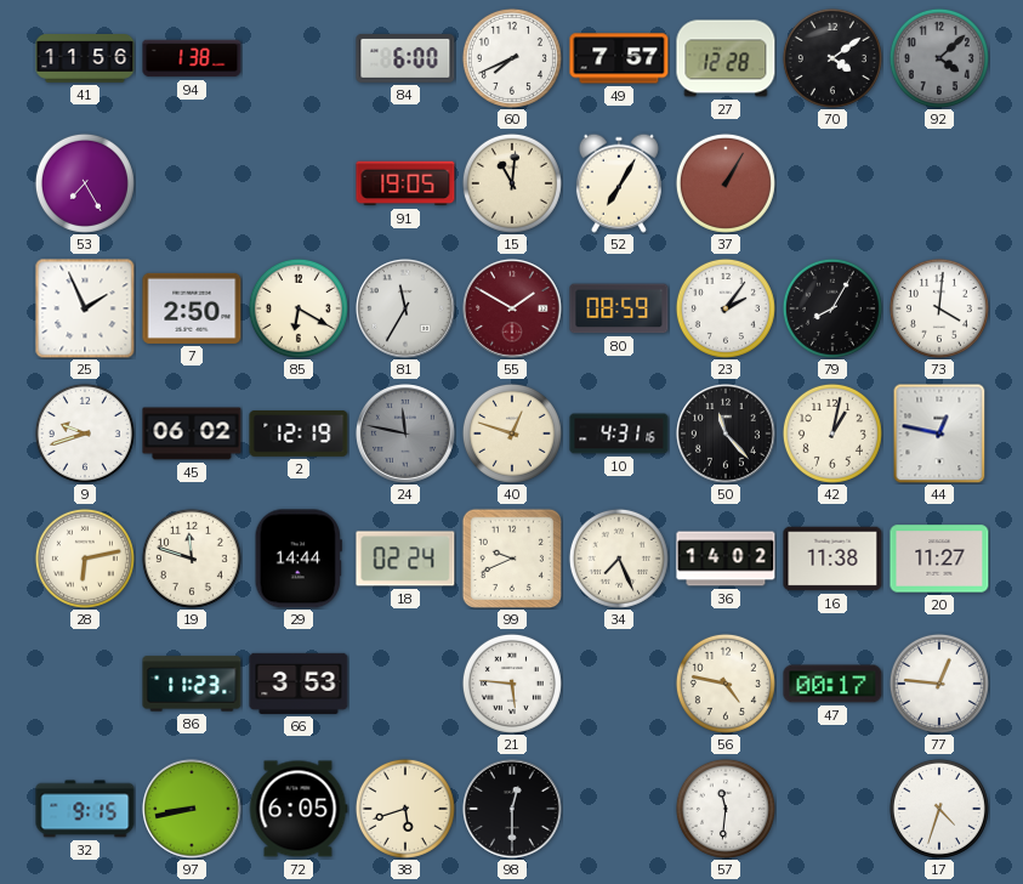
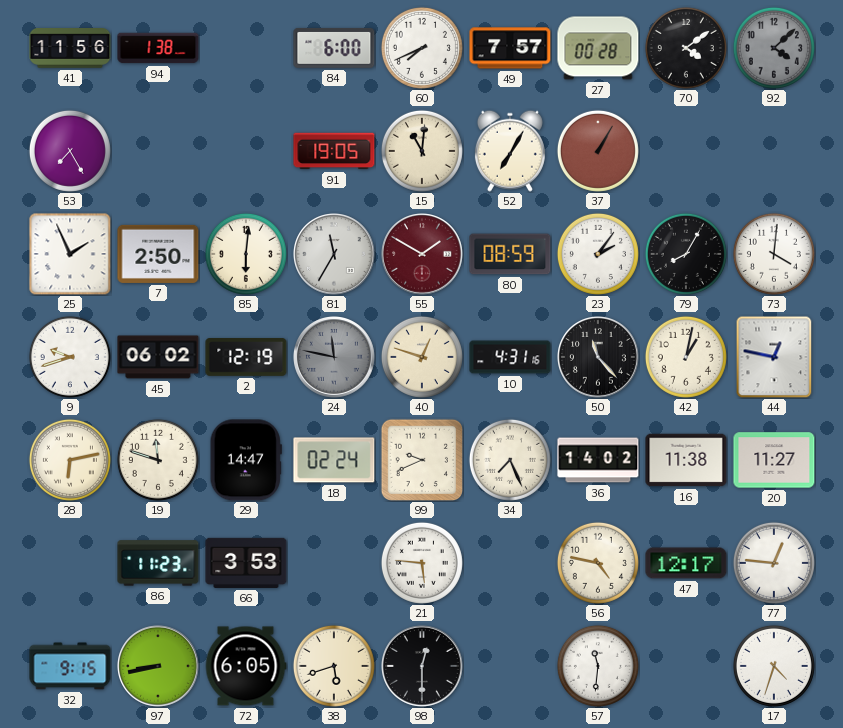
27: 12:28 -> 00:28 (598, 48)
85: 6:20 -> 6:01 (246, 254)
29: 14:44 -> 14:47 (246, 460)
47: 00:17 -> 12:17 (686, 563)
